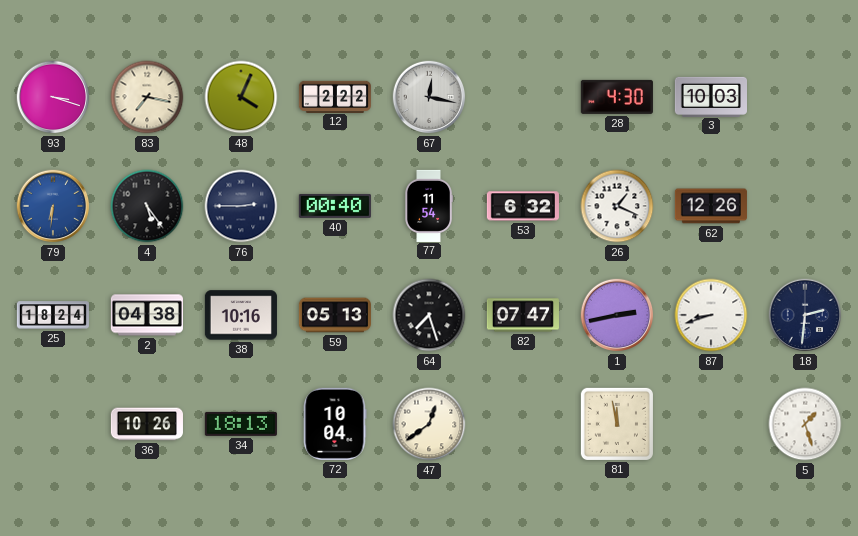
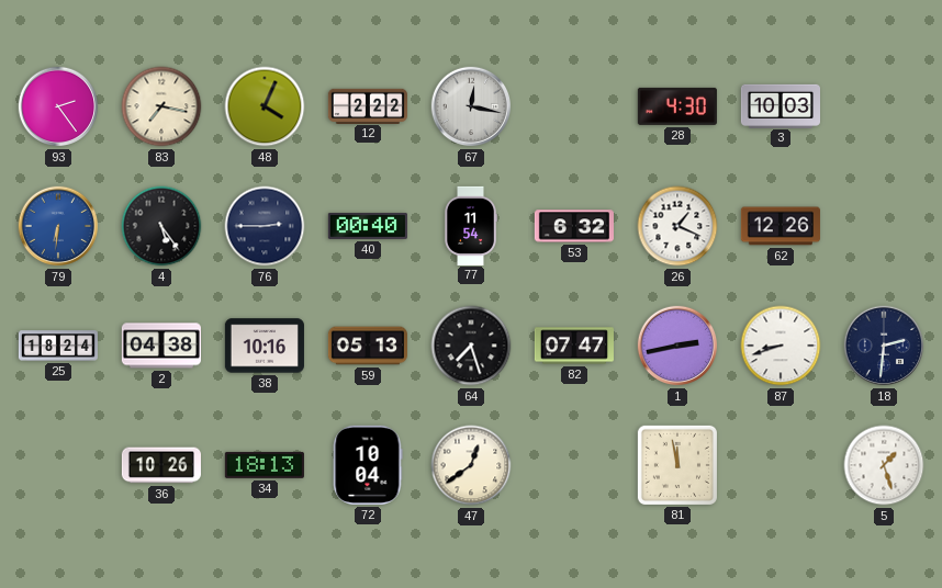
93: 3:18 -> 2:24 (58, 106)
